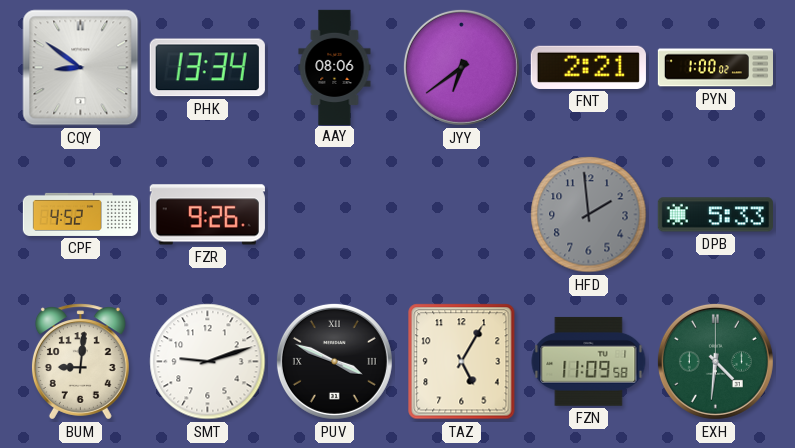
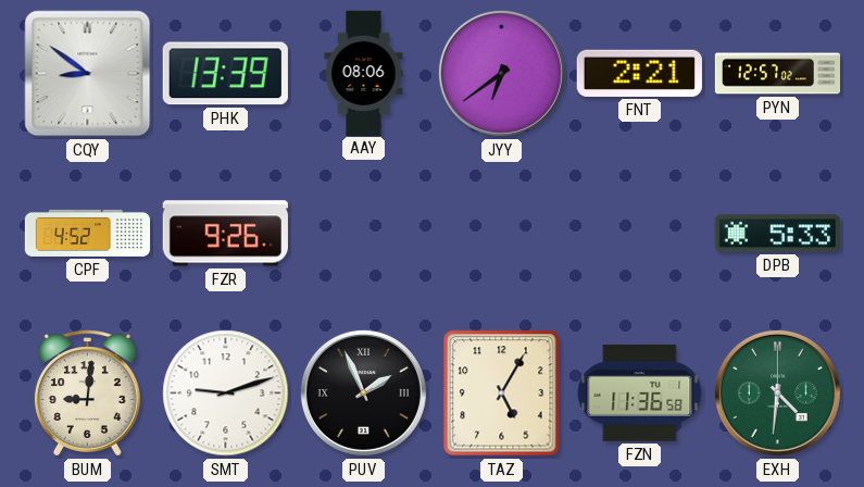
PHK: 13:34 -> 13:39 (225, 74)
PYN: 1:00 -> 12:57 (777, 74)
HFD: 1:59 -> none (589, 215)
PUV: 3:49 -> 1:56 (363, 392)
FZN: 11:09 -> 11:36 (640, 392)
